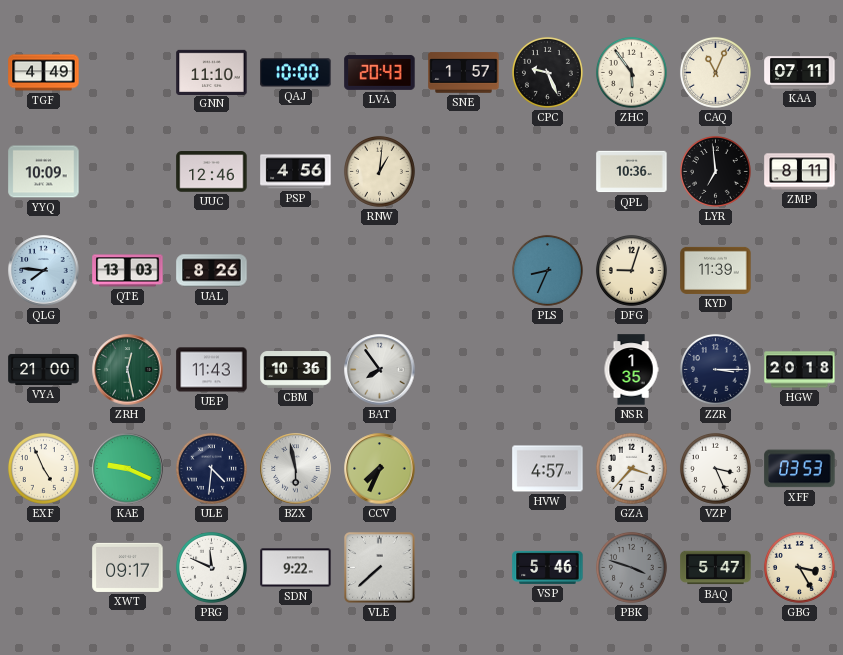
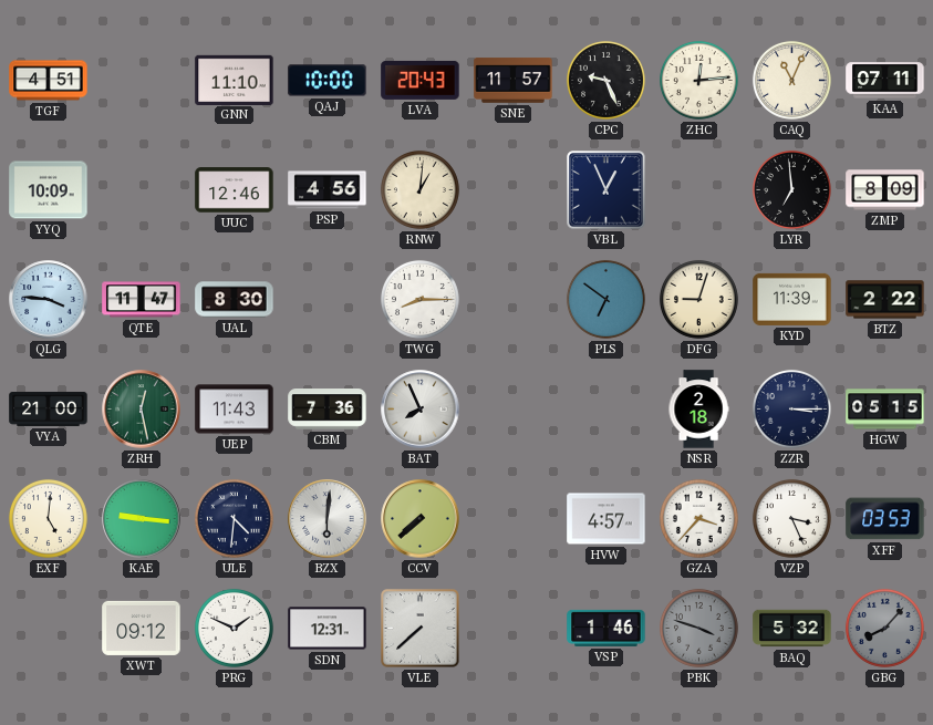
TGF: 4:49 -> 4:51 (49, 81)
SNE: 1:57 -> 11:57 (514, 81)
ZHC: 5:54 -> 12:14 (698, 80)
VBL: none -> 12:56 (607, 190)
QPL: 10:36 -> none (632, 172)
ZMP: 8:11 -> 8:09 (885, 190)
QLG: 7:46 -> 3:46 (49, 300)
QTE: 13:03 -> 11:47 (142, 300)
UAL: 8:26 -> 8:30 (235, 300)
TWG: none -> 8:15 (419, 299)
PLS: 8:34 -> 6:51 (605, 299)
BTZ: none -> 2:22 (885, 300)
CBM: 10:36 -> 7:36 (328, 410)
BAT: 7:54 -> 7:56 (421, 410)
NSR: 1:35 -> 2:18 (698, 410)
HGW: 20:18 -> 05:15 (885, 410)
EXF: 4:56 -> 5:01 (48, 518)
KAE: 9:19 -> 9:16 (142, 519)
BZX: 5:58 -> 6:01 (328, 519)
CCV: 7:34 -> 7:38 (421, 519)
XWT: 09:17 -> 09:12 (142, 628)
PRG: 11:49 -> 1:49 (234, 628)
SDN: 9:22 -> 12:31 (328, 629)
VSP: 5:46 -> 1:46 (607, 628)
BAQ: 5:47 -> 5:32 (792, 629)
GBG: 3:25 -> 8:07 (884, 628)
GBG dial: cream -> grey (884, 628)
